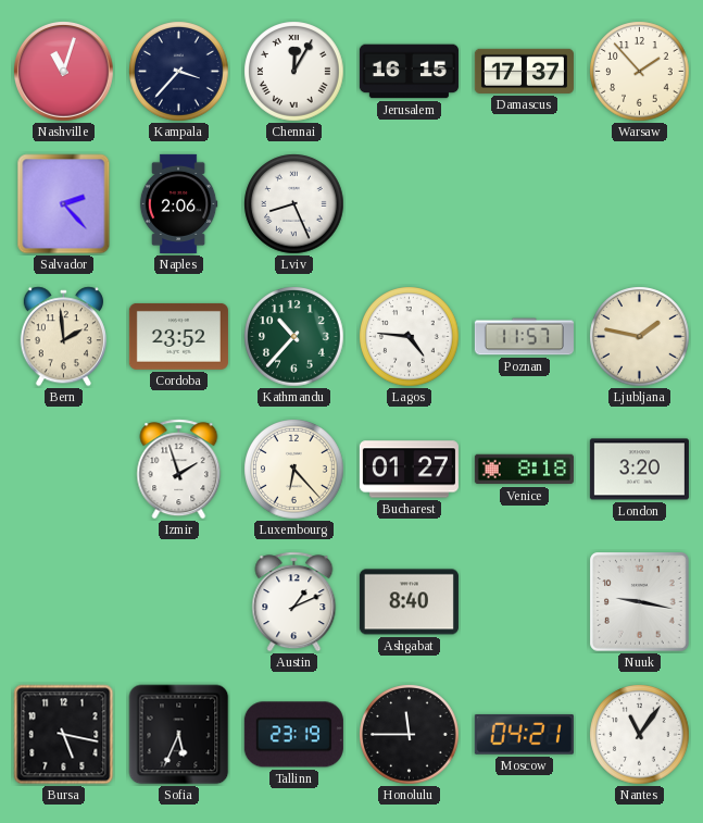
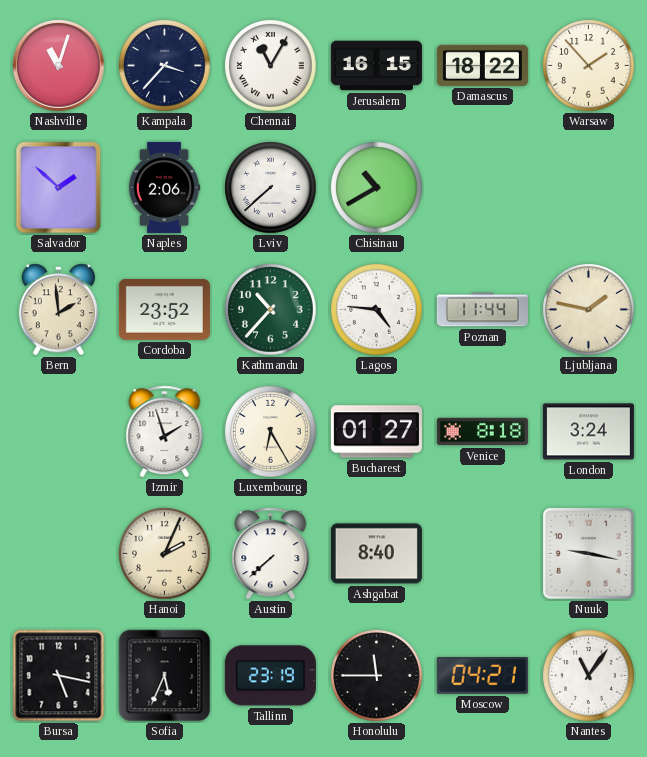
Chennai: 12:05 -> 11:05 (271, 66)
Damascus: 17:37 -> 18:22 (482, 65)
Salvador: 2:23 -> 1:52 (59, 188)
Lviv: 8:26 -> 7:38 (271, 188)
Chisinau: none -> 10:40 (377, 188)
Poznan: 11:57 -> 11:44 (482, 310)
Luxembourg: 6:23 -> 6:25 (271, 432)
London: 3:20 -> 3:24 (588, 432)
Hanoi: none -> 2:04 (165, 554)
Austin: 1:11 -> 7:38 (271, 554)
